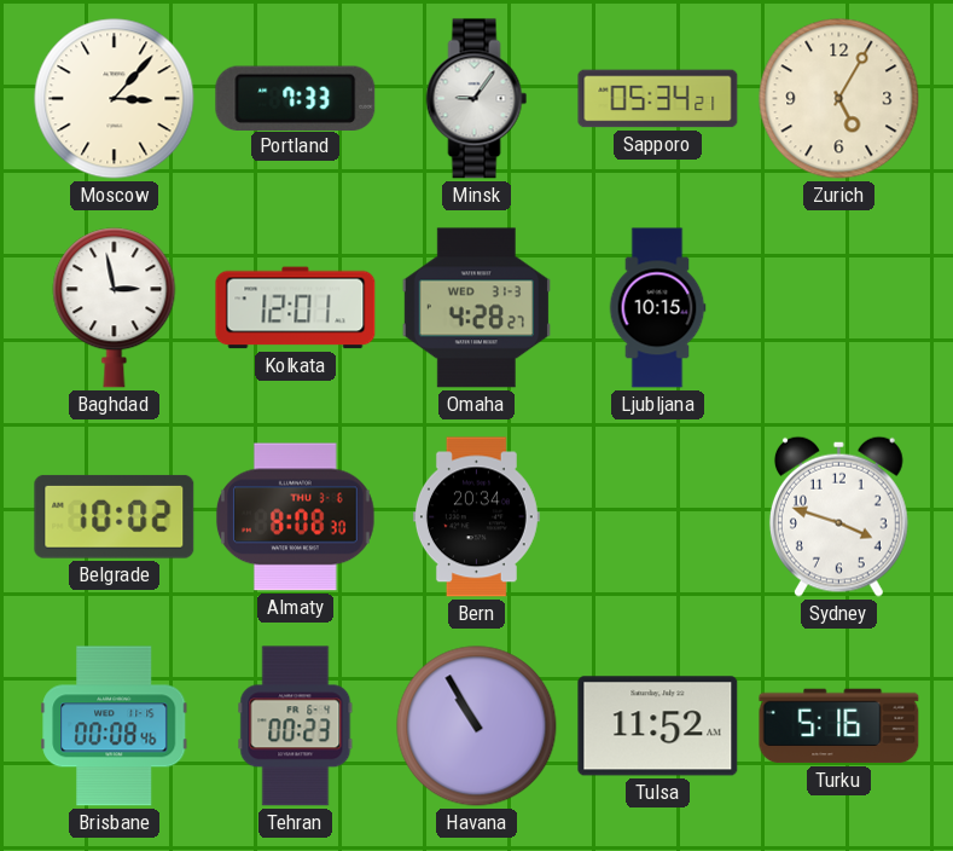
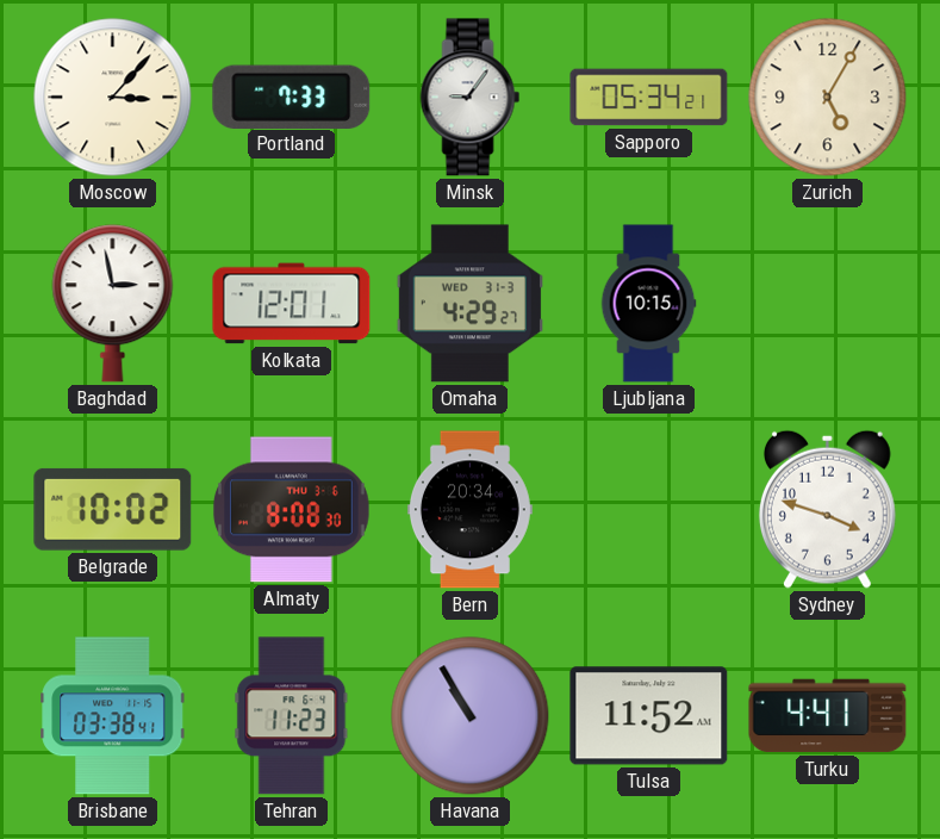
Omaha: 4:28 -> 4:29 (469, 304)
Brisbane: 00:08 -> 03:38 (113, 716)
Tehran: 00:23 -> 11:23 (292, 716)
Turku: 5:16 -> 4:41 (828, 716)
